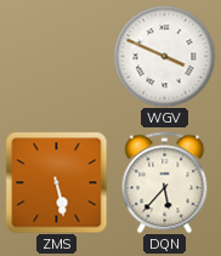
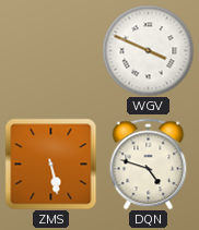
DQN: 5:37 -> 4:48 (149, 164)
